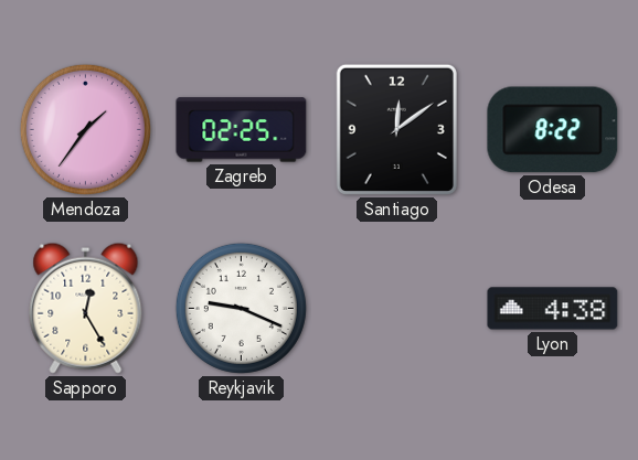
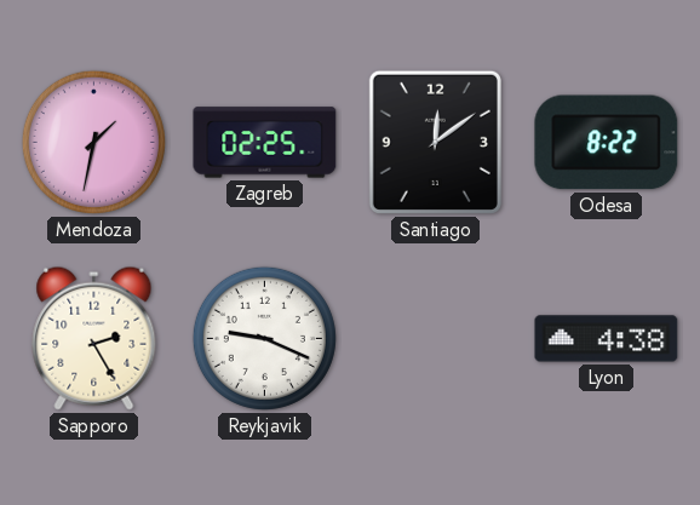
Mendoza: 1:36 -> 1:32 (93, 142)
Sapporo: 12:25 -> 2:25 (94, 338)
